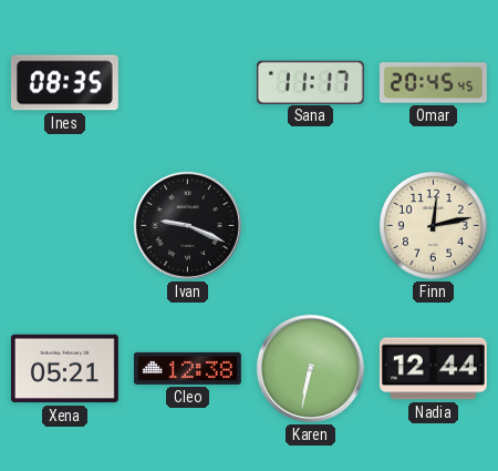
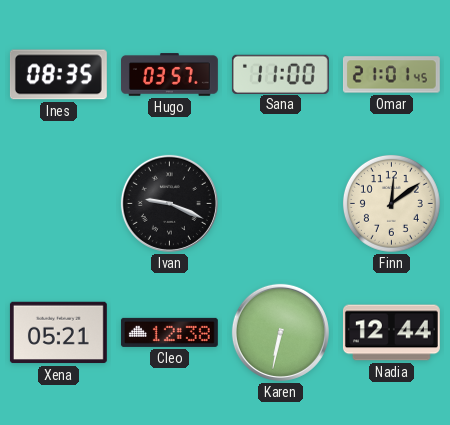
Hugo: none -> 03:57 (170, 75)
Sana: 11:17 -> 11:00 (280, 74)
Omar: 20:45 -> 21:01 (391, 75)
Finn: 12:13 -> 12:09 (391, 203)
